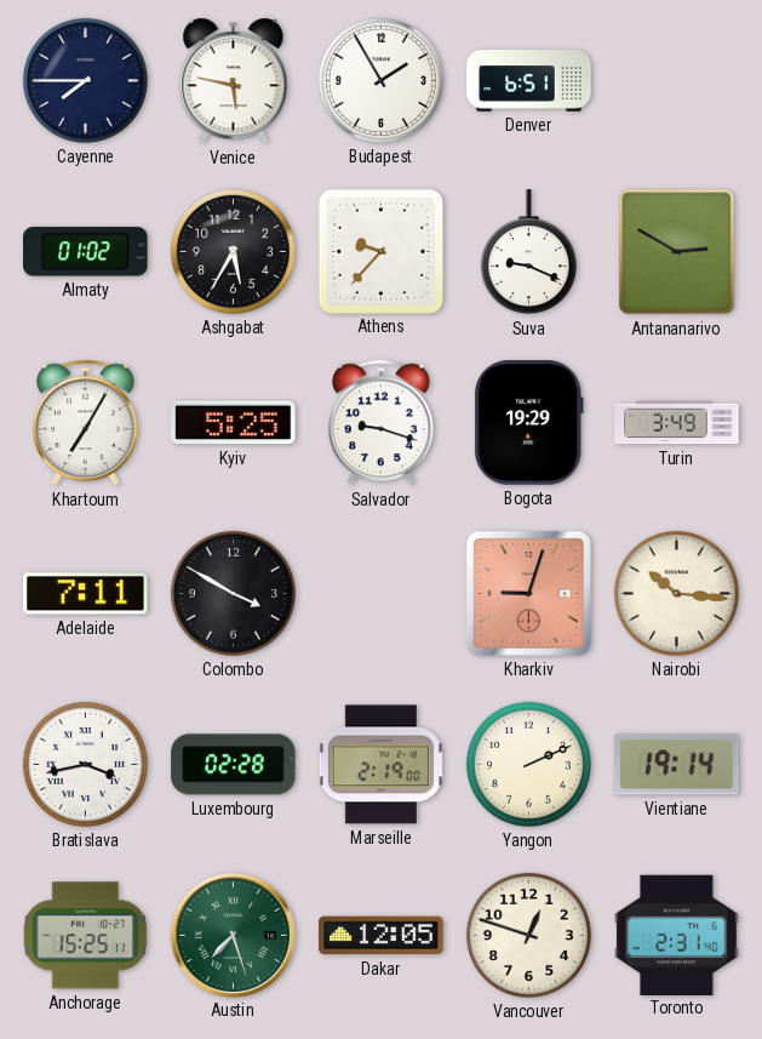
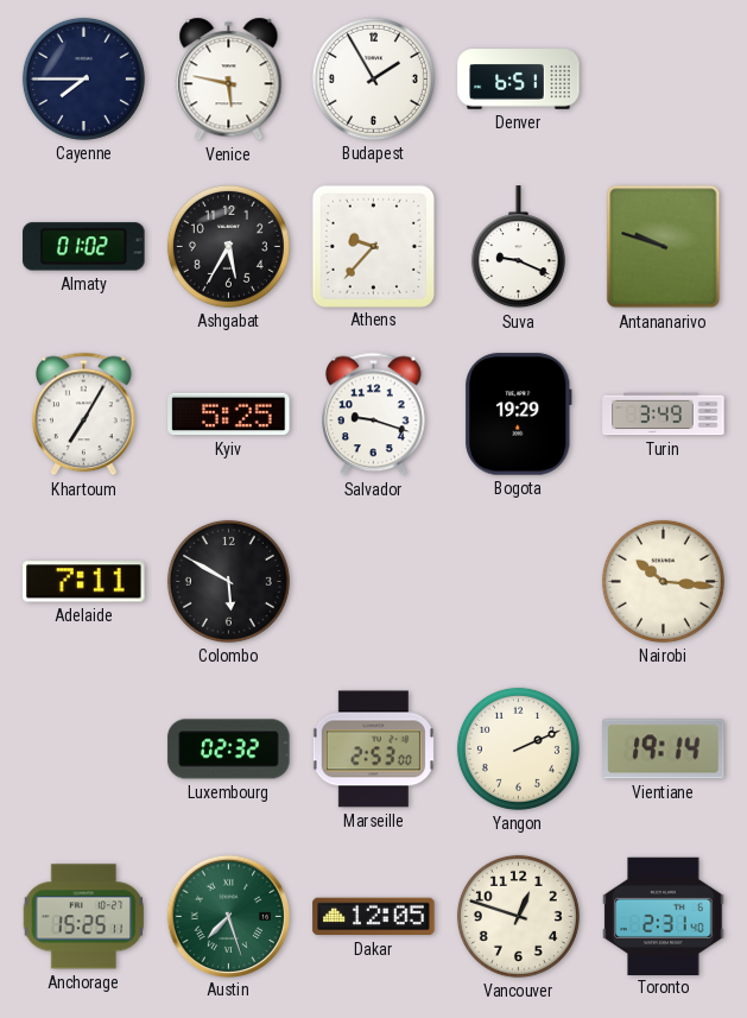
Antananarivo: 2:50 -> 9:48 (664, 247)
Colombo: 3:50 -> 5:50 (228, 581)
Kharkiv: 9:03 -> none (528, 593)
Bratislava: 3:43 -> none (85, 764)
Luxembourg: 02:28 -> 02:32 (229, 750)
Marseille: 2:19 -> 2:53 (373, 750)
